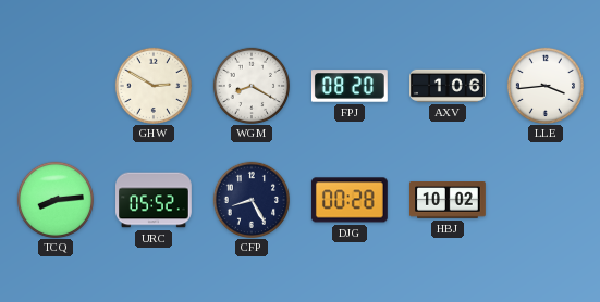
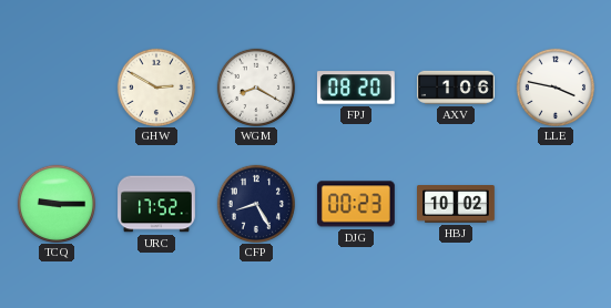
LLE: 3:44 -> 3:47 (554, 86)
TCQ: 8:14 -> 9:15 (55, 203)
URC: 05:52 -> 17:52 (157, 204)
DJG: 00:28 -> 00:23 (356, 204)
